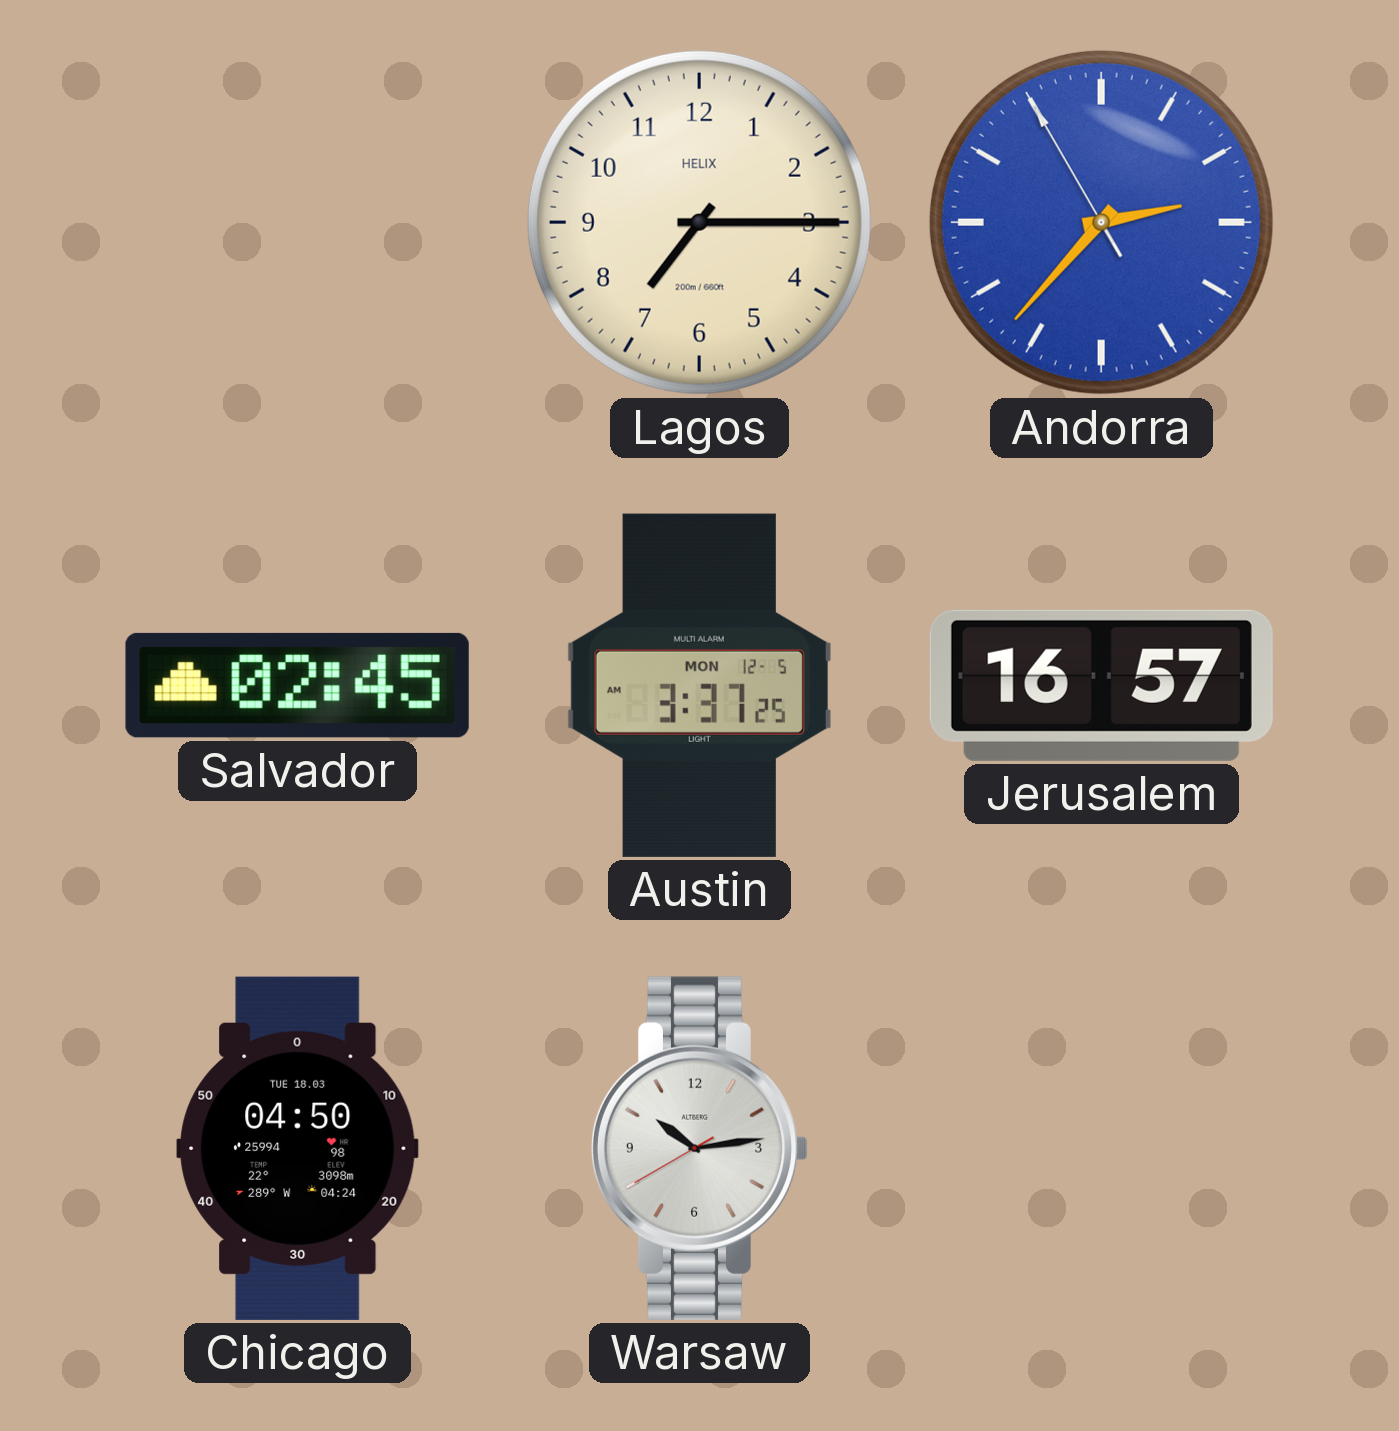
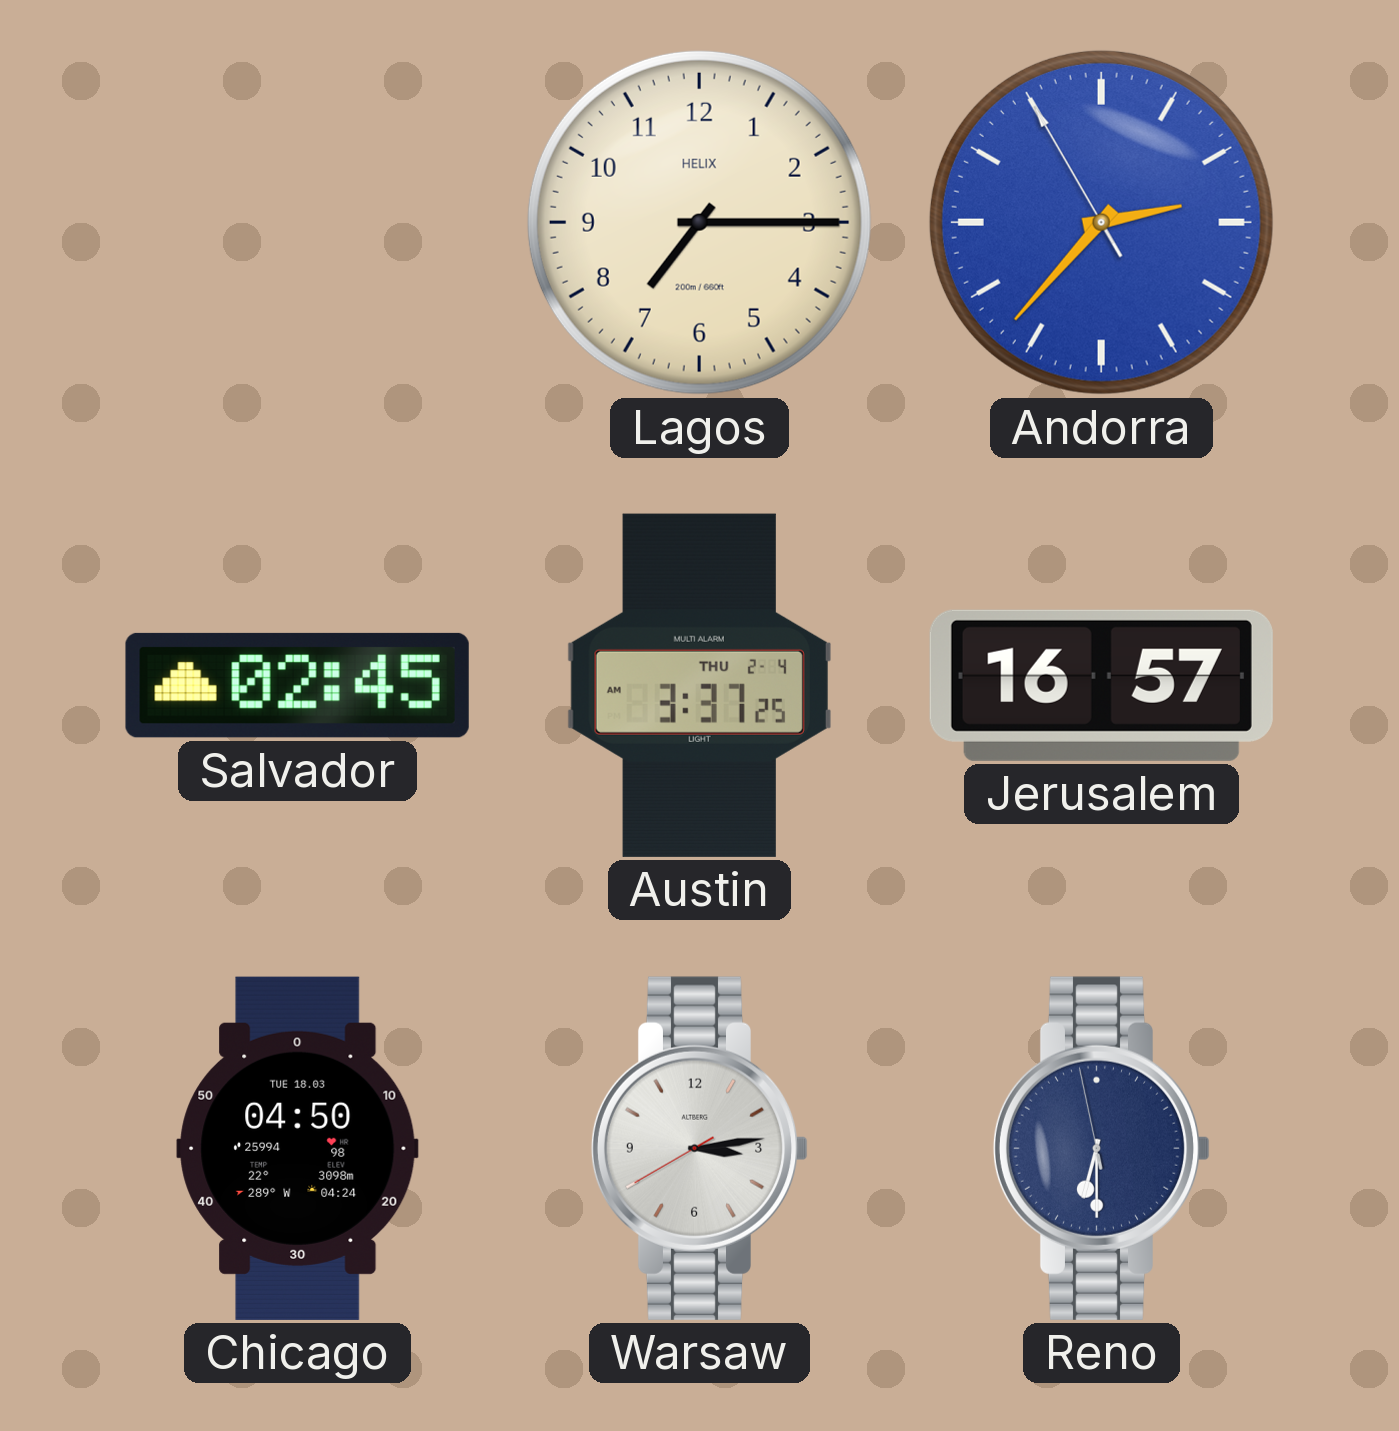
Austin date: MON 12-5 -> THU 2-4 (699, 685)
Warsaw: 10:13 -> 3:13 (700, 1148)
Reno: none -> 6:29 (1102, 1148)
